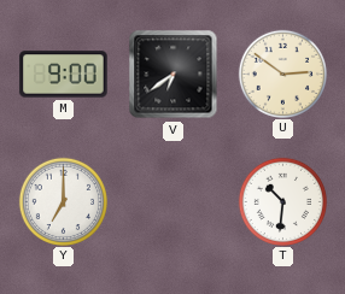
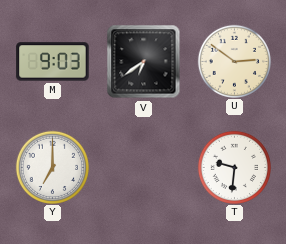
M: 9:00 -> 9:03 (53, 62)
T: 10:31 -> 9:31 (234, 167)
